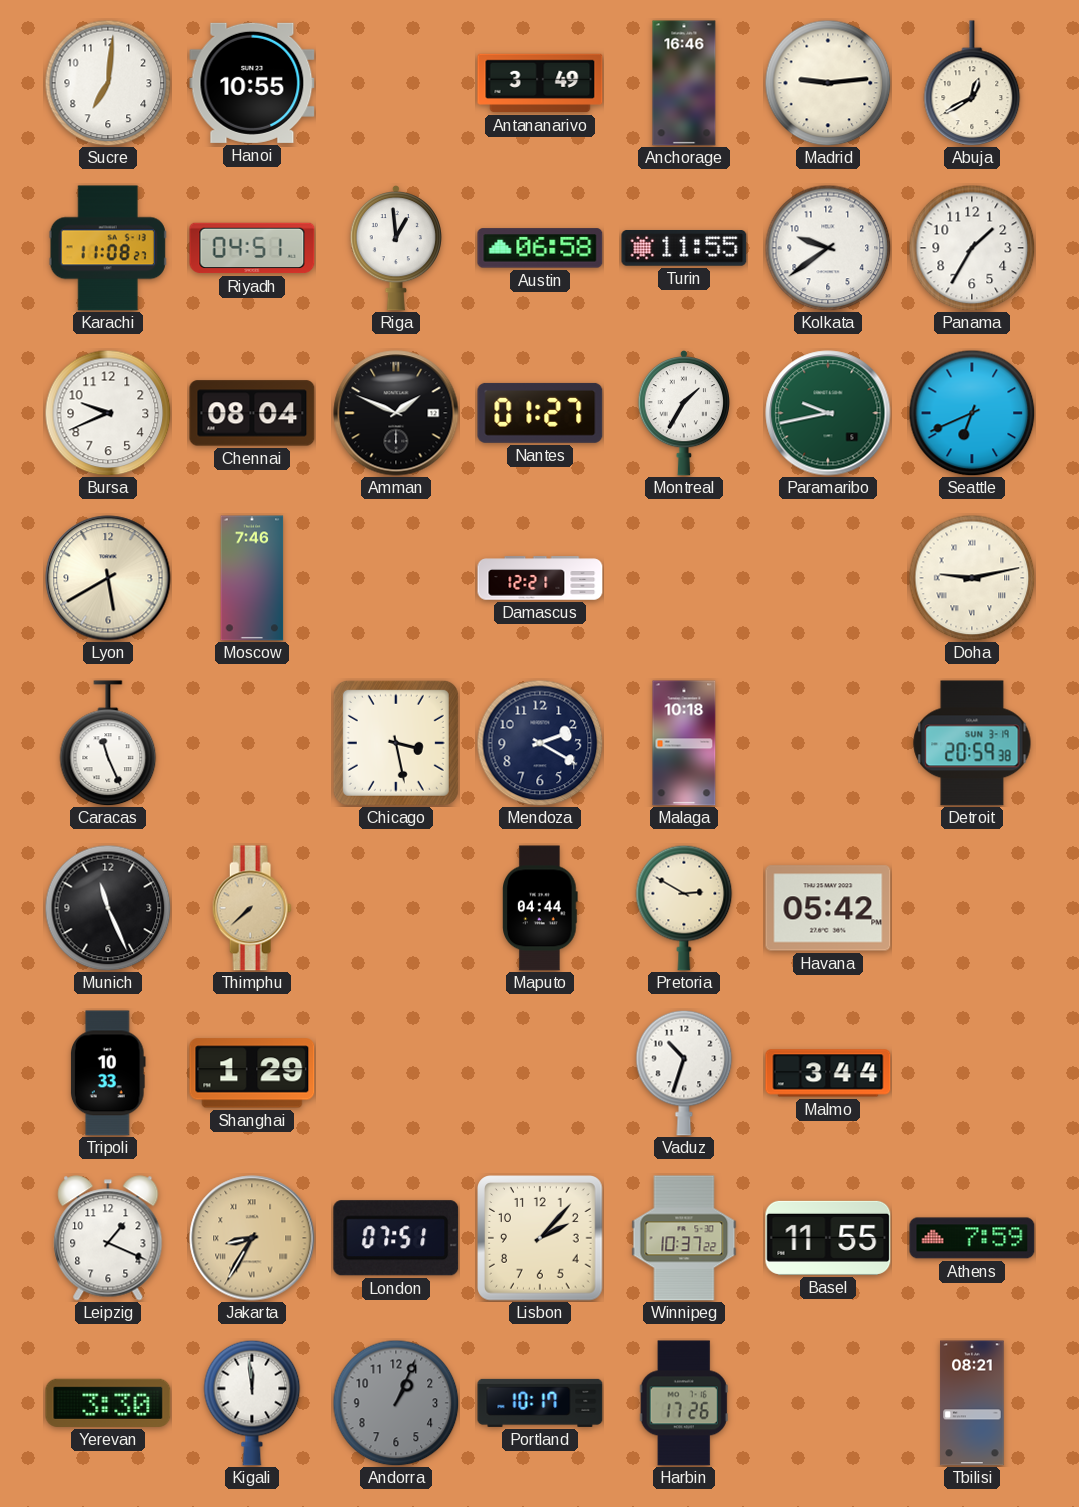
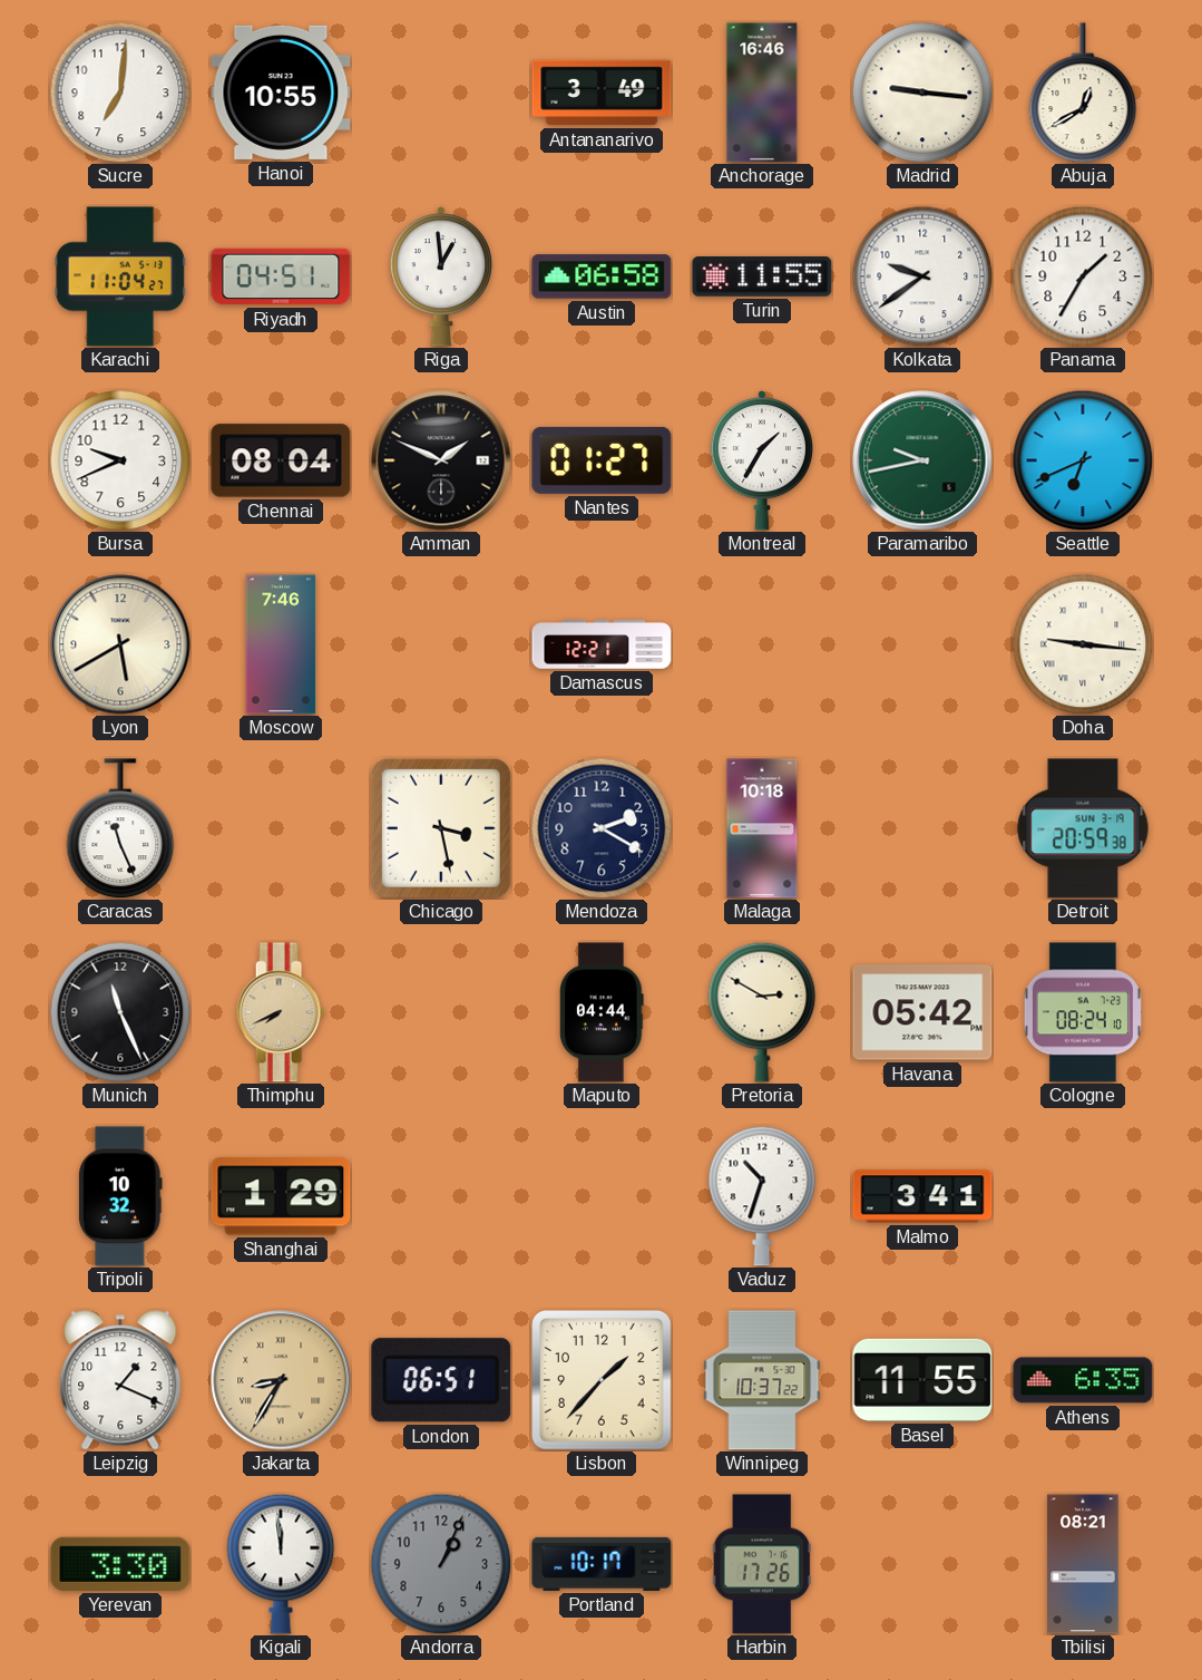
Madrid: 9:14 -> 9:16 (922, 93)
Karachi: 11:08 -> 11:04 (120, 276)
Doha: 9:13 -> 9:16 (1083, 644)
Thimphu: 7:38 -> 7:41 (281, 1012)
Cologne: none -> 08:24 (1083, 1012)
Tripoli: 10:33 -> 10:32 (120, 1196)
Malmo: 3:44 -> 3:41 (922, 1196)
London: 07:51 -> 06:51 (441, 1380)
Lisbon: 2:07 -> 1:37 (603, 1381)
Athens: 7:59 -> 6:35 (1083, 1380)
